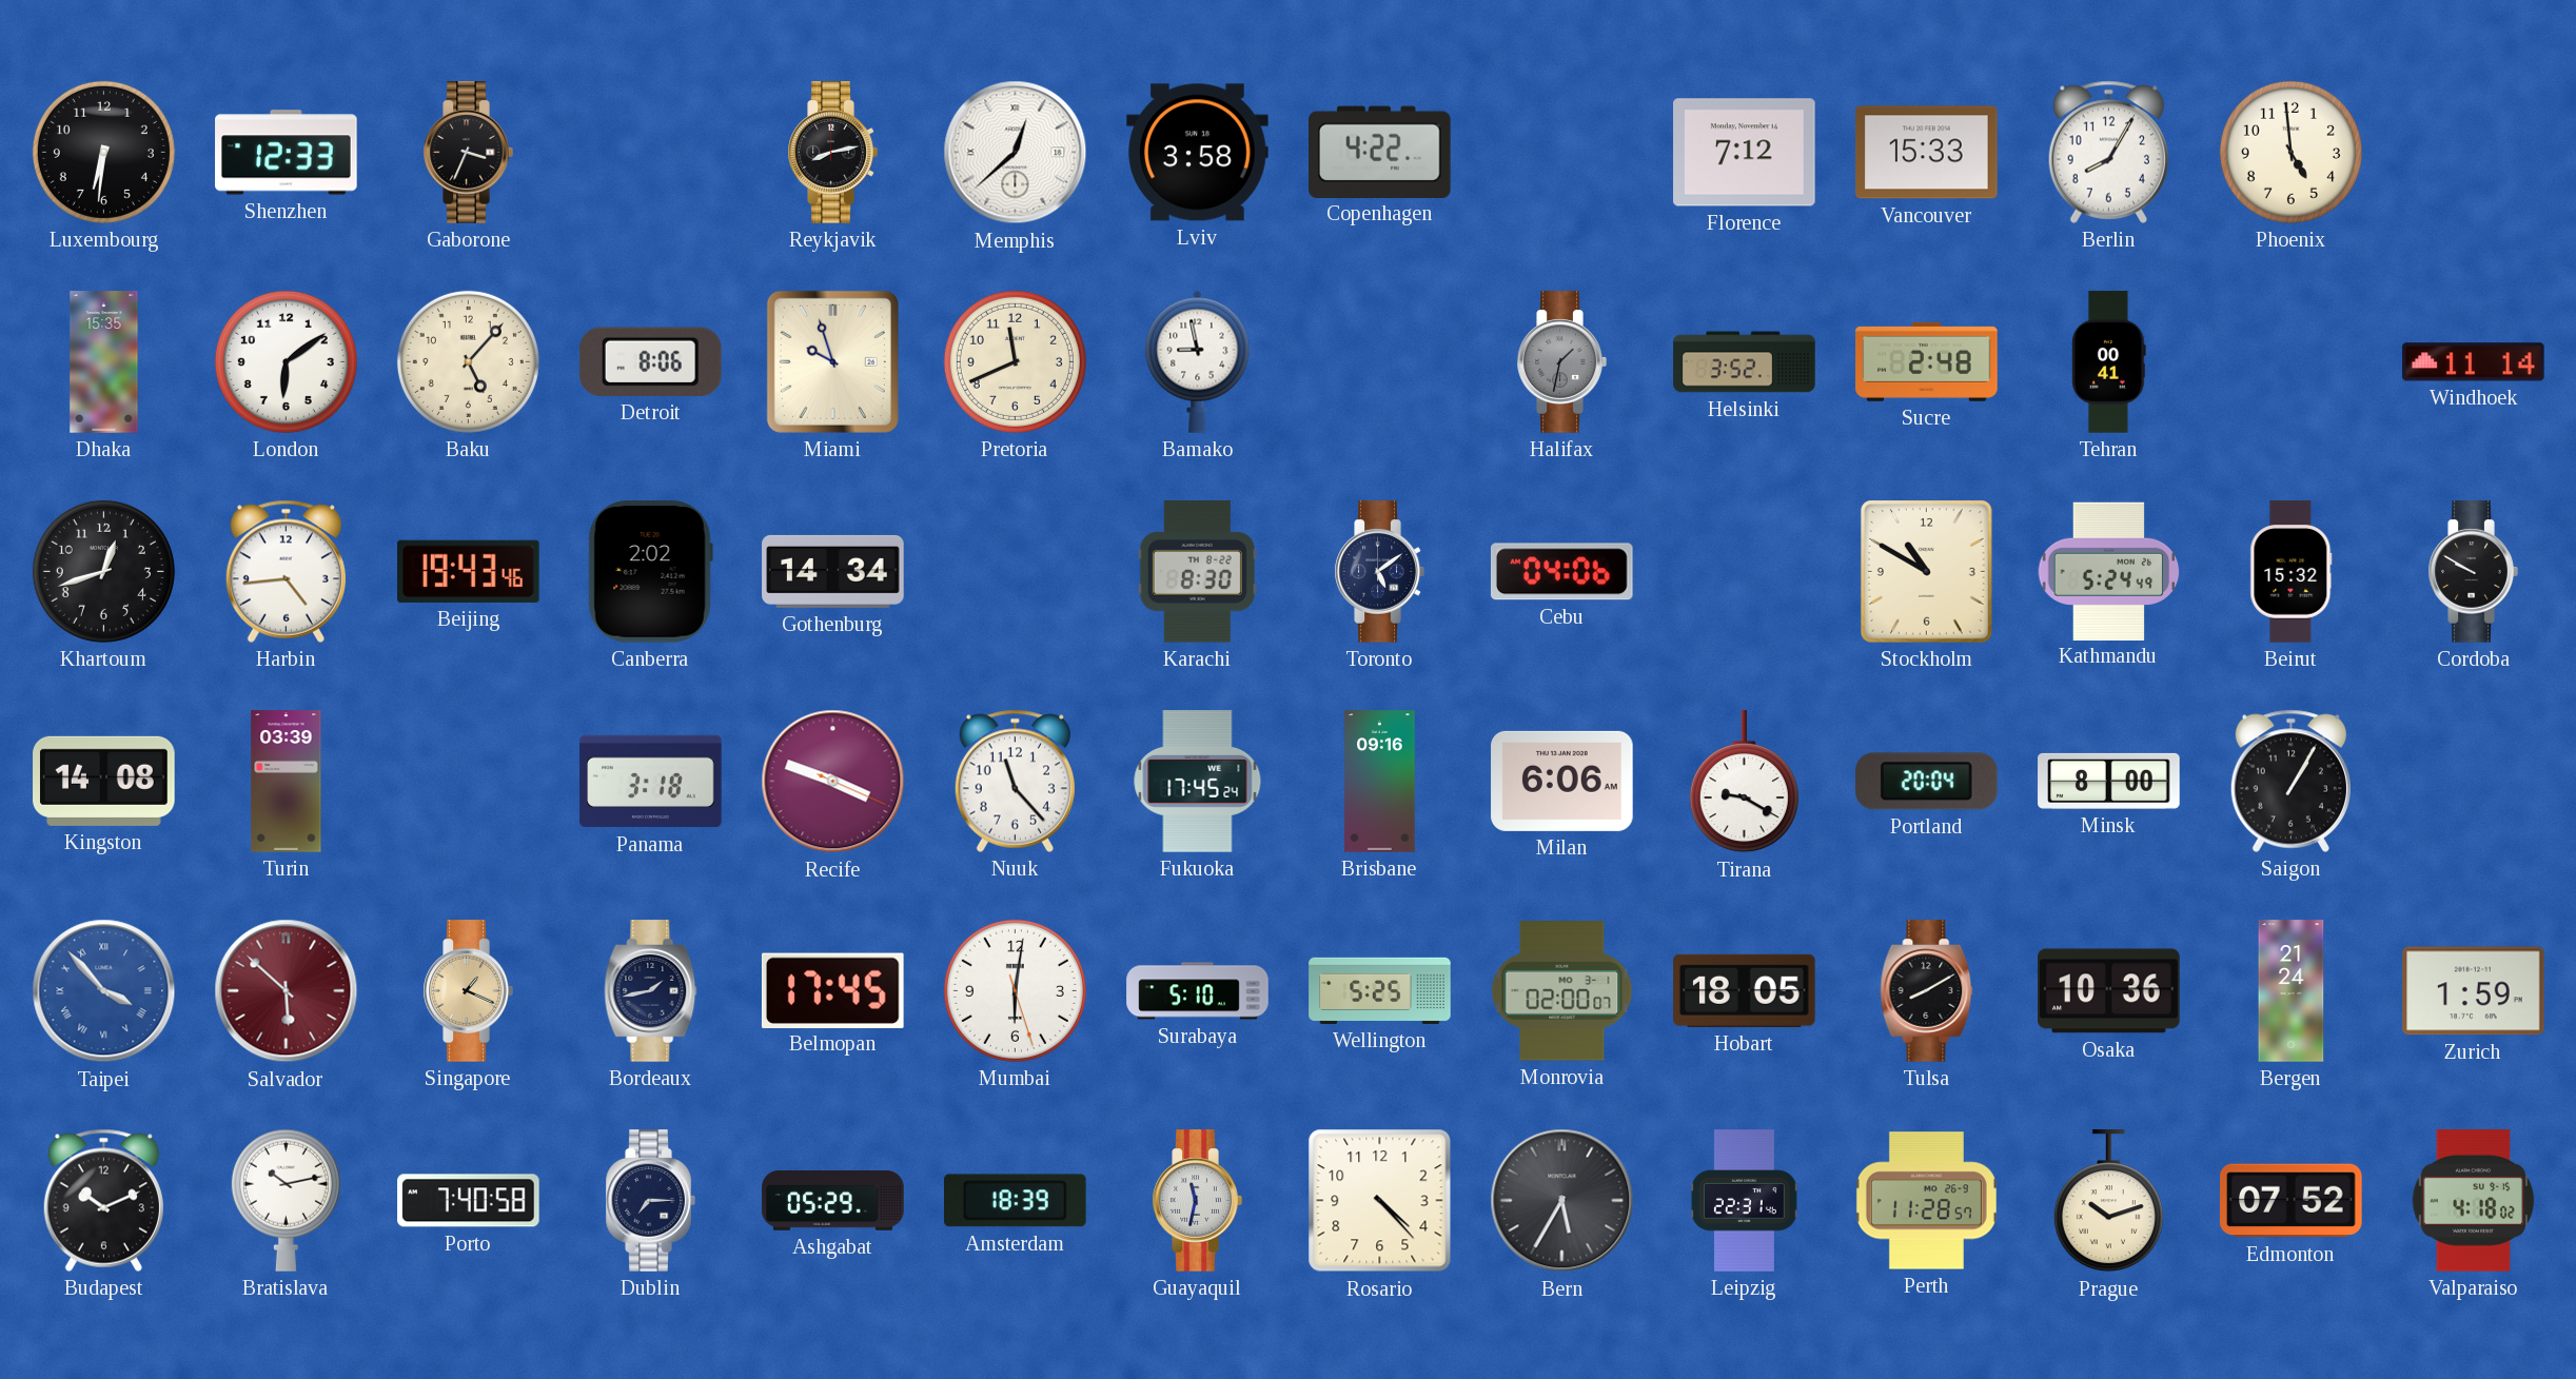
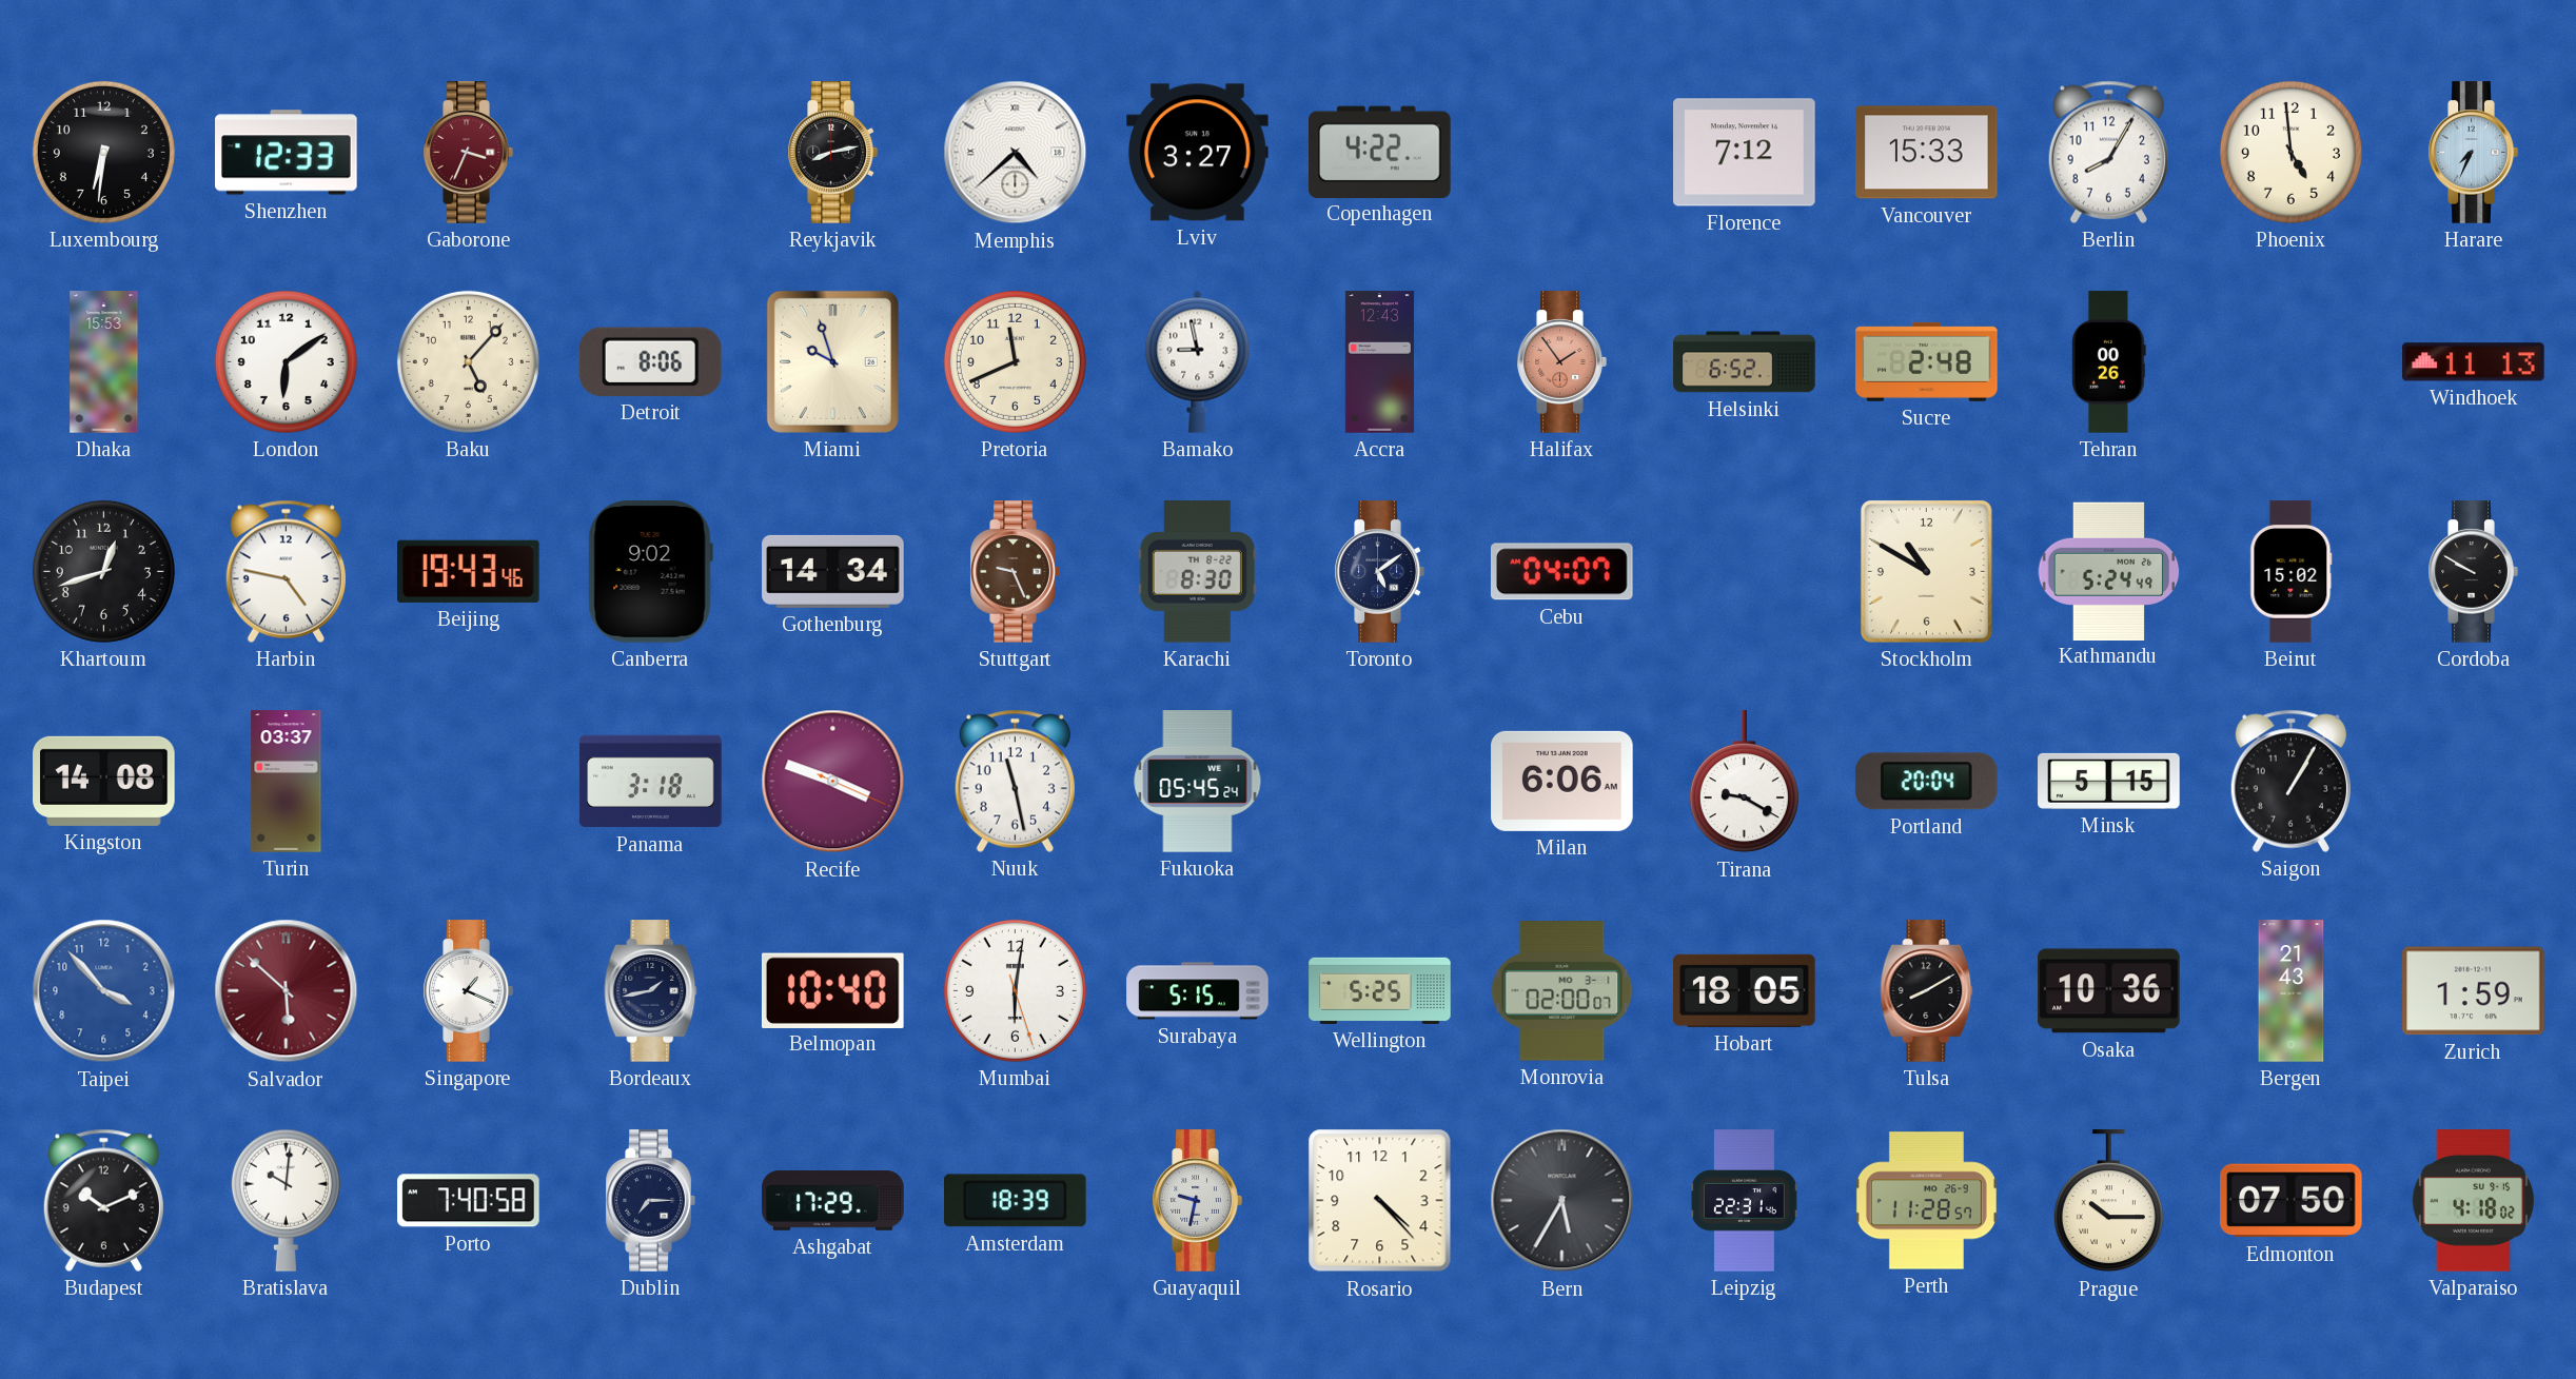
Gaborone dial: black -> burgundy (468, 153)
Memphis: 12:38 -> 4:38 (1016, 153)
Lviv: 3:58 -> 3:27 (1198, 153)
Harare: none -> 7:34 (2473, 153)
Dhaka: 15:35 -> 15:53 (104, 362)
Accra: none -> 12:43 (1379, 362)
Halifax: 1:32 -> 1:54 (1561, 362)
Halifax dial: grey -> salmon (1561, 362)
Helsinki: 3:52 -> 6:52 (1745, 362)
Tehran: 00:41 -> 00:26 (2109, 362)
Windhoek: 11:14 -> 11:13 (2474, 362)
Harbin: 4:44 -> 4:47 (286, 571)
Canberra: 2:02 -> 9:02 (650, 572)
Stuttgart: none -> 9:26 (1015, 572)
Cebu: 04:06 -> 04:07 (1561, 572)
Beirut: 15:32 -> 15:02 (2292, 572)
Turin: 03:39 -> 03:37 (287, 782)
Nuuk: 11:23 -> 11:28 (1015, 781)
Fukuoka: 17:45 -> 05:45 (1198, 782)
Brisbane: 09:16 -> none (1380, 782)
Minsk: 8:00 -> 5:15 (2109, 781)
Taipei numerals: Roman -> Arabic (104, 991)
Singapore dial: champagne -> white (468, 991)
Belmopan: 17:45 -> 10:40 (832, 990)
Surabaya: 5:10 -> 5:15 (1198, 991)
Bergen: 21:24 -> 21:43 (2292, 991)
Bratislava: 10:13 -> 10:01 (286, 1200)
Ashgabat: 05:29 -> 17:29 (833, 1201)
Guayaquil: 11:32 -> 9:32 (1197, 1201)
Prague: 10:12 -> 10:15 (2108, 1201)
Edmonton: 07:52 -> 07:50 (2292, 1201)
